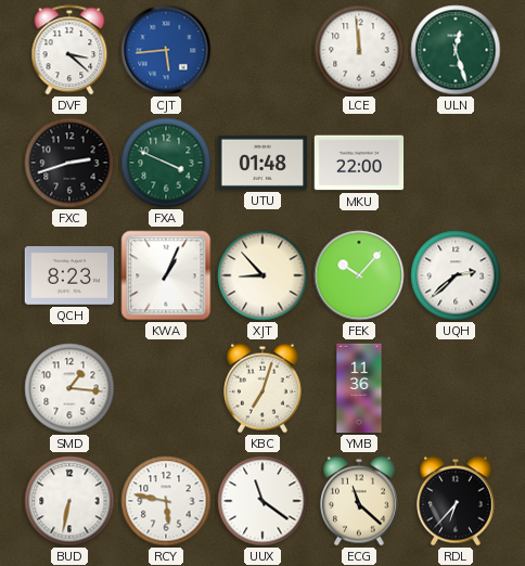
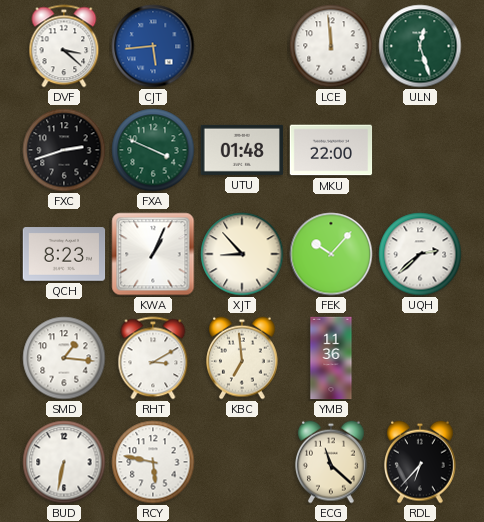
RHT: none -> 3:10 (153, 358)
KBC: 7:03 -> 6:59 (243, 358)
UUX: 11:21 -> none (262, 501)
